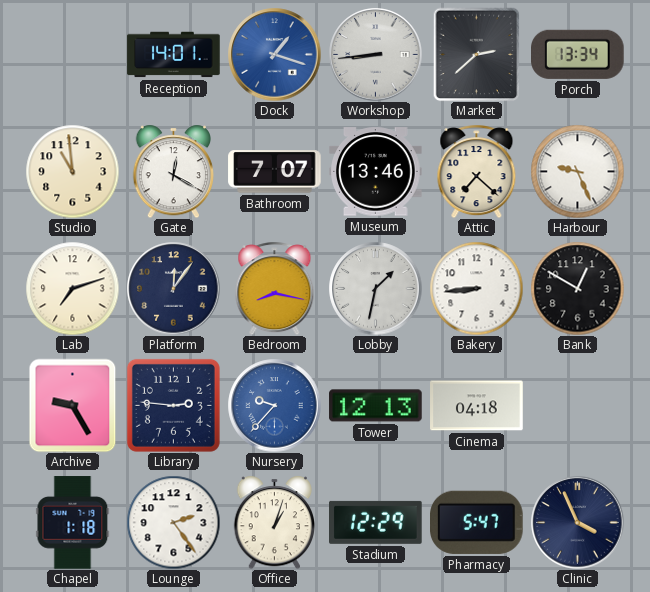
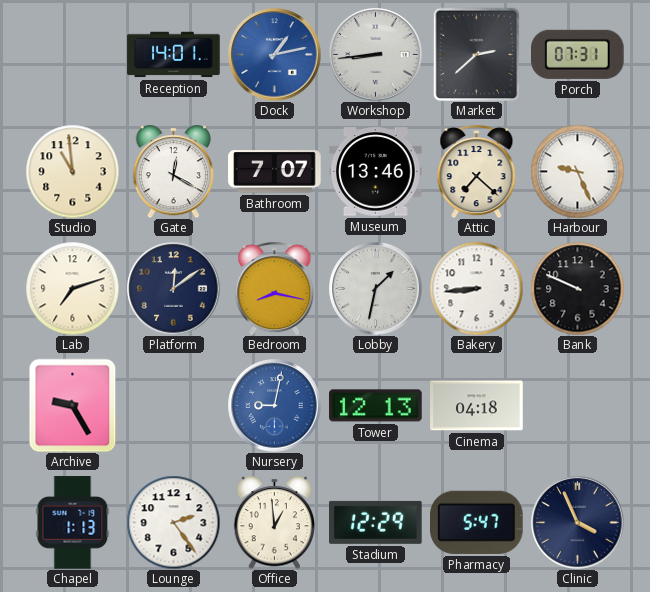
Dock: 1:18 -> 1:13 (274, 54)
Porch: 13:34 -> 07:31 (578, 54)
Platform: 12:06 -> 12:09 (173, 288)
Bank: 12:50 -> 9:49 (577, 288)
Library: 2:46 -> none (173, 405)
Nursery: 9:37 -> 9:02 (274, 405)
Chapel: 1:18 -> 1:13 (73, 523)
Office: 1:03 -> 12:59 (274, 522)
